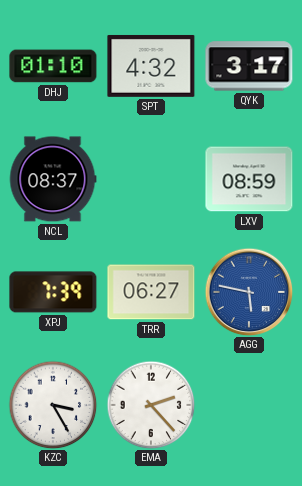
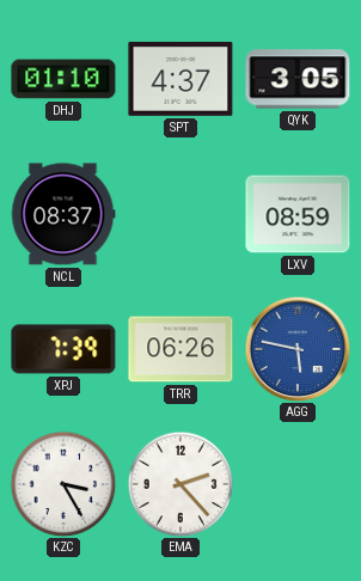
SPT: 4:32 -> 4:37 (180, 79)
QYK: 3:17 -> 3:05 (298, 79)
TRR: 06:27 -> 06:26 (180, 349)
